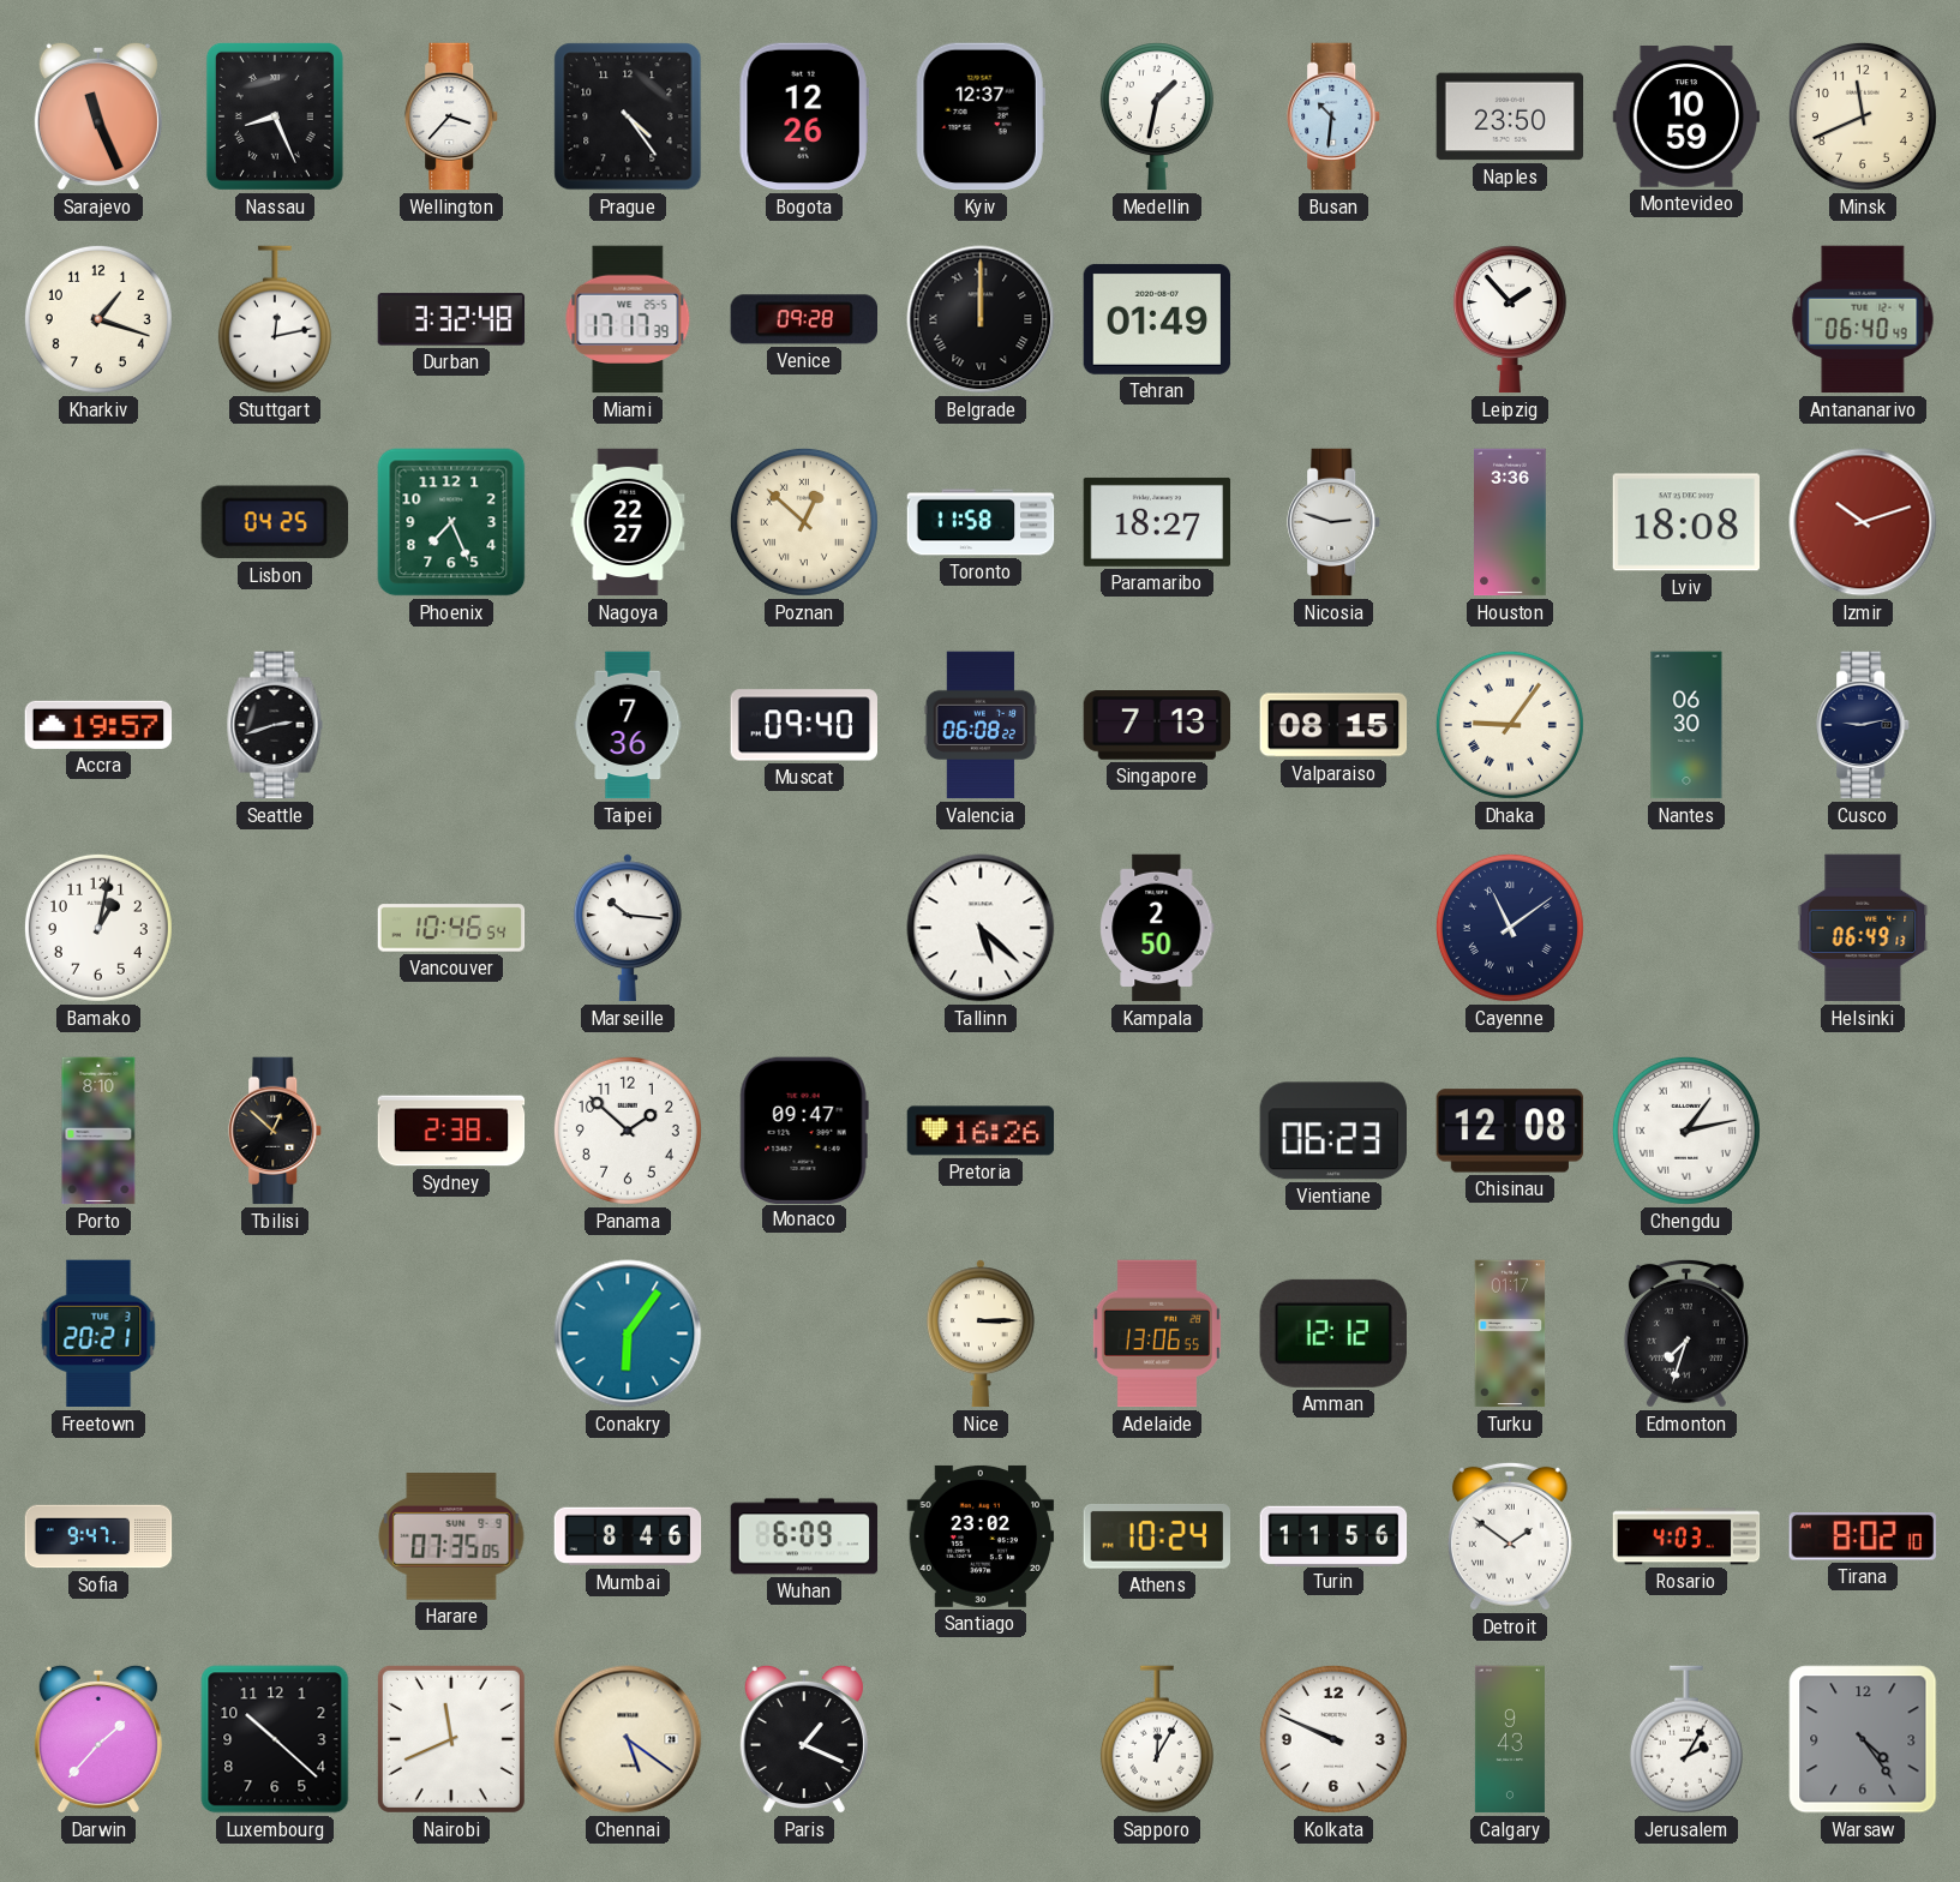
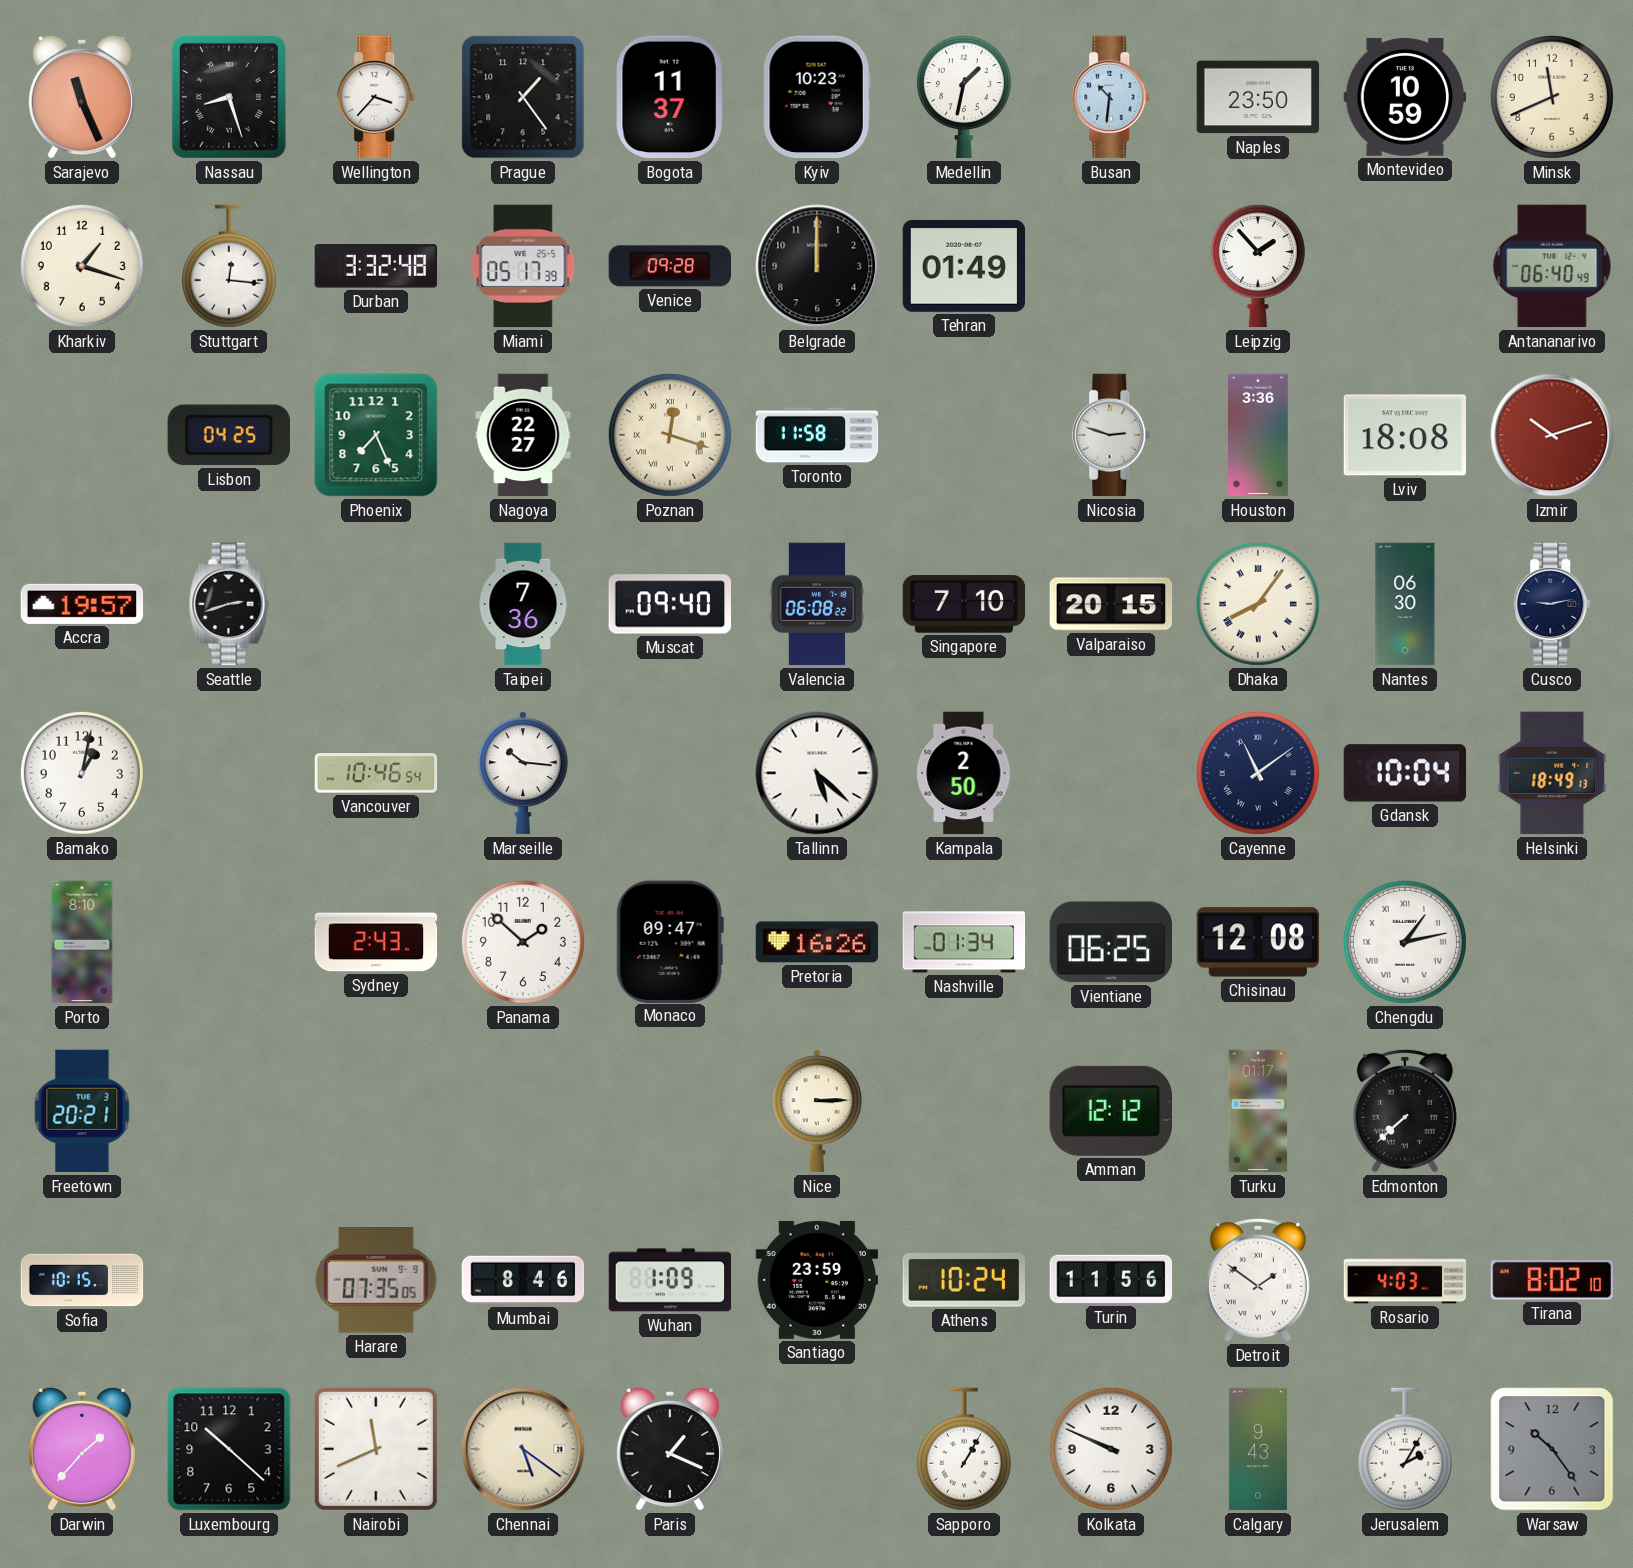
Nassau: 8:26 -> 8:27 (229, 97)
Prague: 4:24 -> 1:24 (523, 97)
Bogota: 12:26 -> 11:37 (670, 97)
Kyiv: 12:37 -> 10:23 (817, 97)
Stuttgart: 12:13 -> 12:16 (229, 266)
Miami: 17:17 -> 05:17 (523, 266)
Belgrade numerals: Roman -> Arabic (817, 266)
Poznan: 12:52 -> 12:18 (670, 435)
Paramaribo: 18:27 -> none (1157, 522)
Singapore: 7:13 -> 7:10 (964, 604)
Valparaiso: 08:15 -> 20:15 (1111, 604)
Dhaka: 9:06 -> 8:06 (1258, 604)
Gdansk: none -> 10:04 (1405, 773)
Helsinki: 06:49 -> 18:49 (1552, 773)
Tbilisi: 12:52 -> none (276, 1131)
Sydney: 2:38 -> 2:43 (376, 942)
Nashville: none -> 01:34 (964, 942)
Vientiane: 06:23 -> 06:25 (1110, 942)
Conakry: 6:06 -> none (628, 1333)
Adelaide: 13:06 -> none (1157, 1333)
Edmonton: 7:33 -> 7:38 (1405, 1111)
Sofia: 9:47 -> 10:15 (82, 1280)
Wuhan: 6:09 -> 1:09 (670, 1280)
Santiago: 23:02 -> 23:59 (817, 1280)
Sapporo: 12:05 -> 1:05 (964, 1449)
Warsaw: 4:24 -> 10:24 (1552, 1449)
